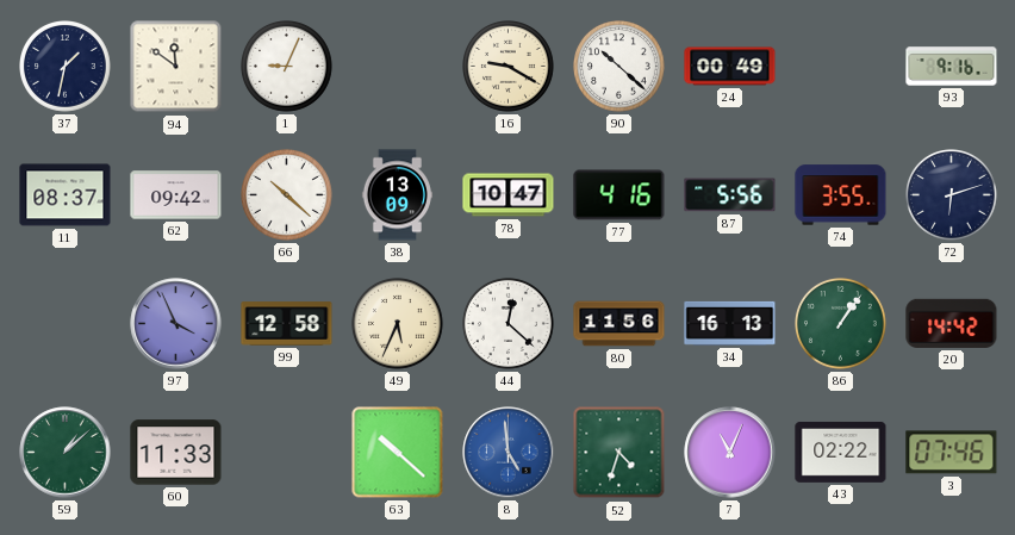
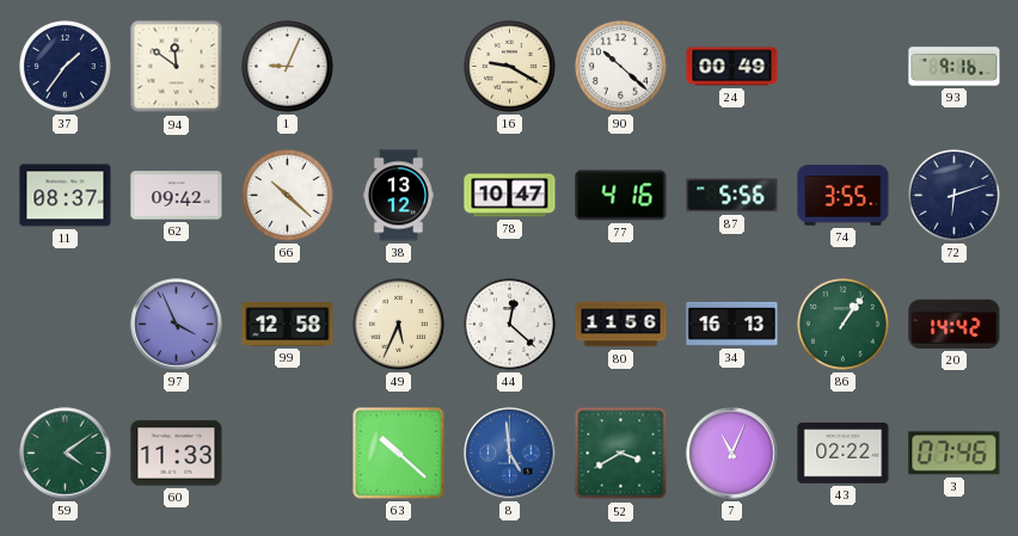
37: 1:32 -> 1:36 (66, 67)
38: 13:09 -> 13:12 (398, 196)
59: 1:08 -> 4:09 (66, 454)
52: 4:33 -> 3:40 (621, 454)
